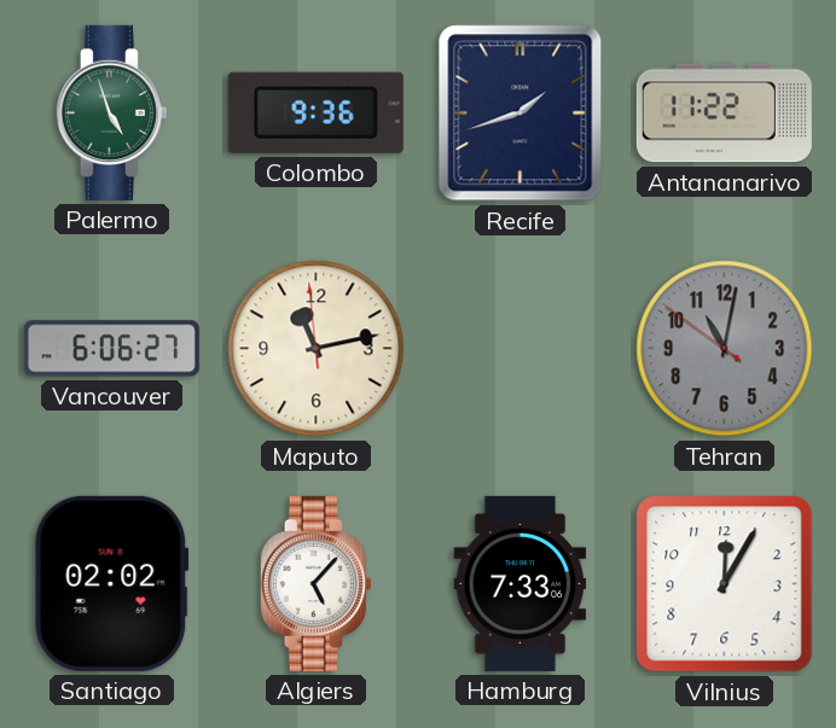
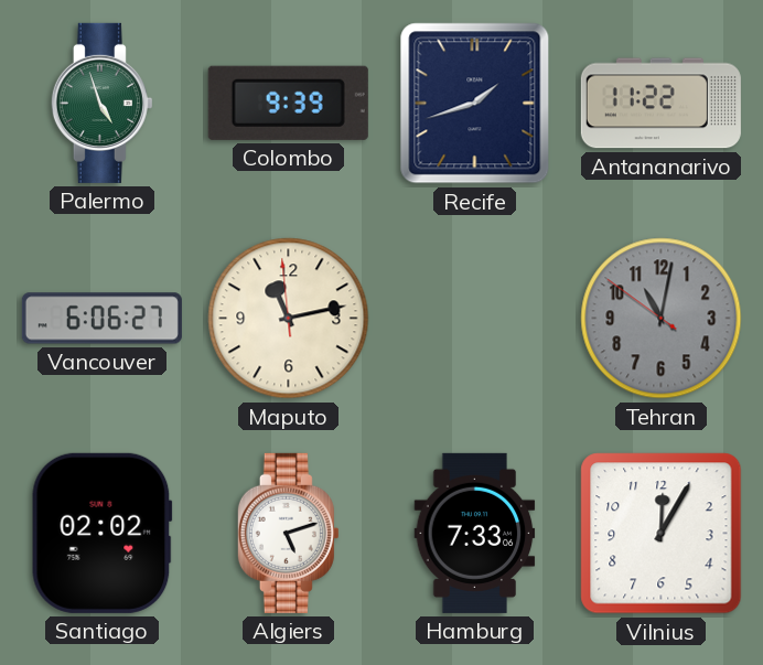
Colombo: 9:36 -> 9:39 (288, 103)
Algiers: 5:07 -> 5:12 (288, 533)
